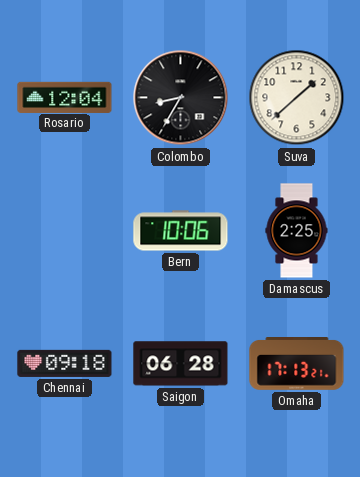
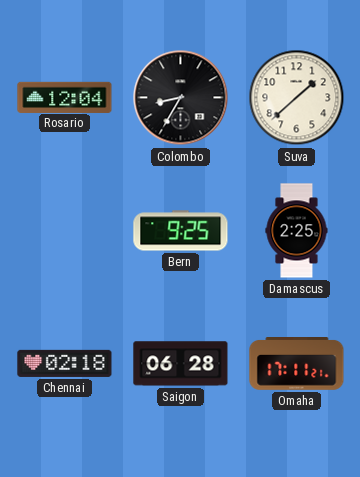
Bern: 10:06 -> 9:25 (181, 231)
Chennai: 09:18 -> 02:18 (65, 363)
Omaha: 17:13 -> 17:11 (297, 364)
